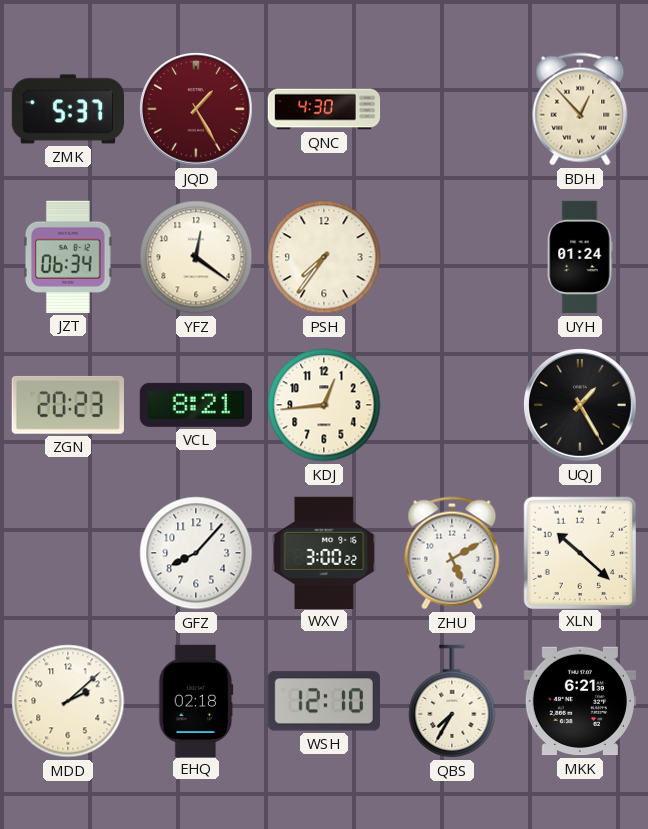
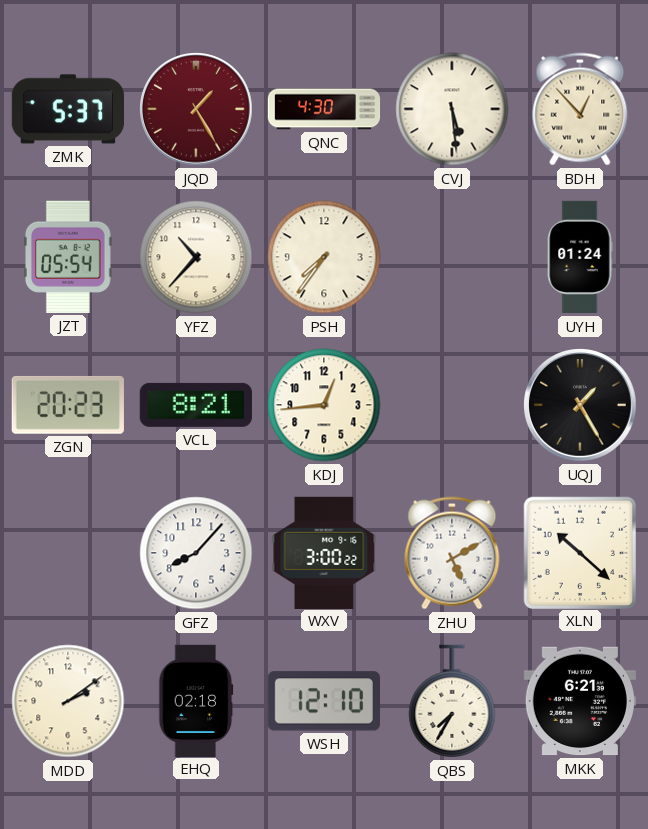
CVJ: none -> 5:29 (452, 109)
JZT: 06:34 -> 05:54 (69, 257)
YFZ: 12:21 -> 10:37 (196, 257)
MDD: 2:08 -> 2:09 (68, 701)
